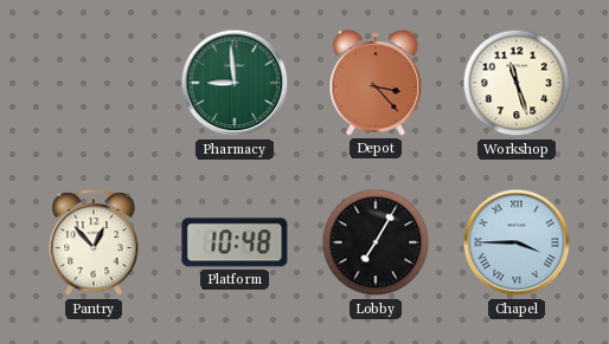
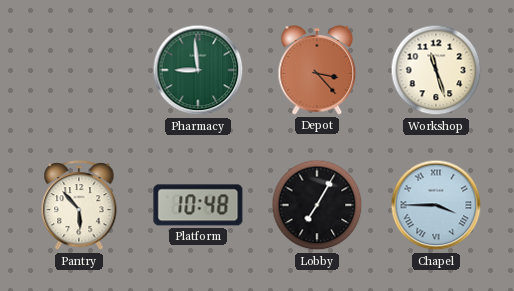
Pantry: 12:53 -> 5:53 (79, 206)
